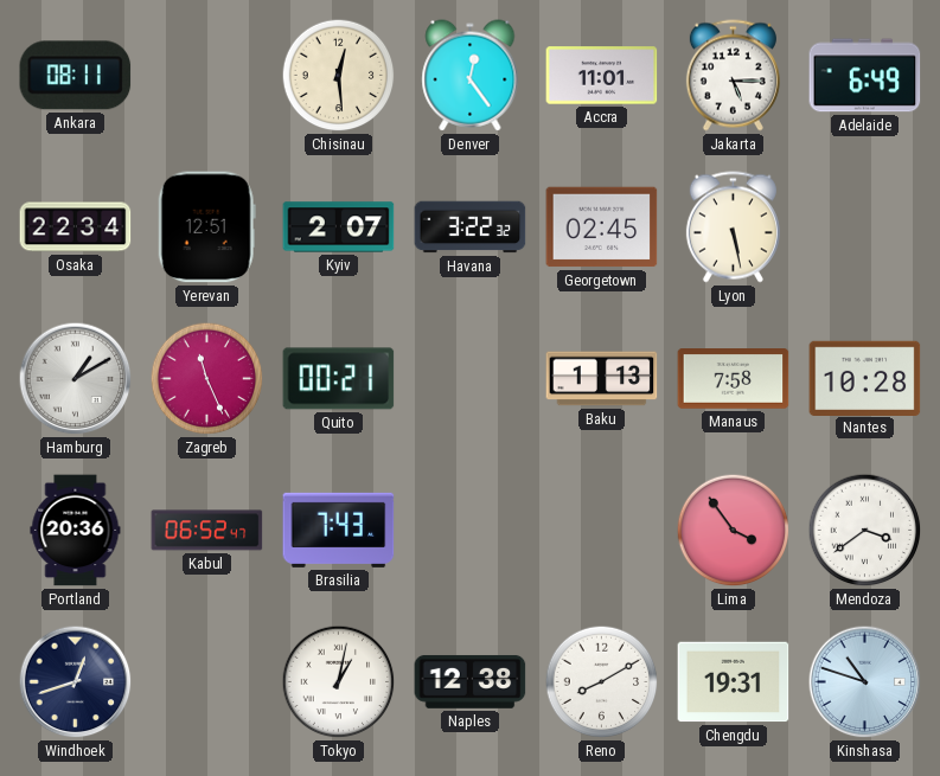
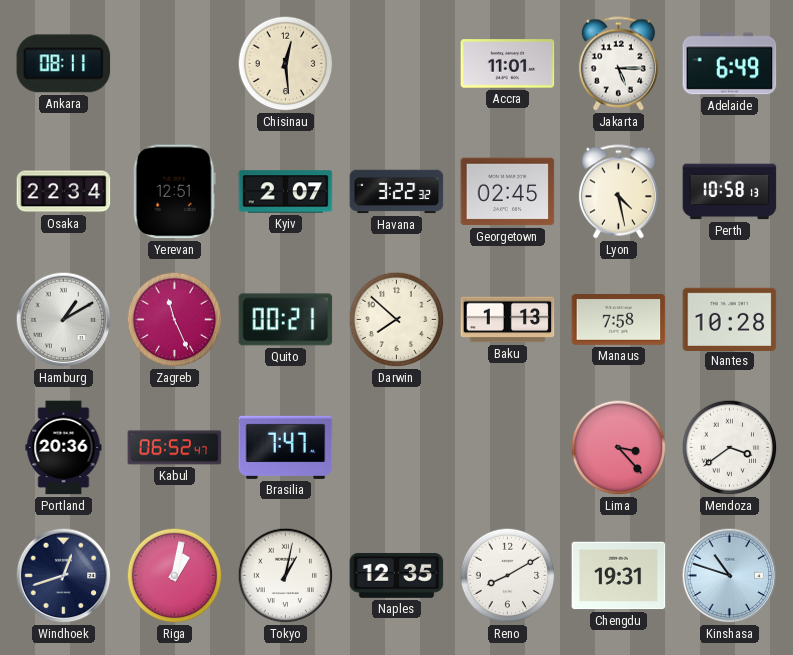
Denver: 12:24 -> none (471, 76)
Lyon: 5:28 -> 4:28 (618, 192)
Perth: none -> 10:58 (730, 192)
Darwin: none -> 7:52 (397, 320)
Brasilia: 7:43 -> 7:47 (286, 447)
Lima: 3:54 -> 3:23 (619, 448)
Riga: none -> 1:02 (175, 576)
Naples: 12:38 -> 12:35 (397, 575)
